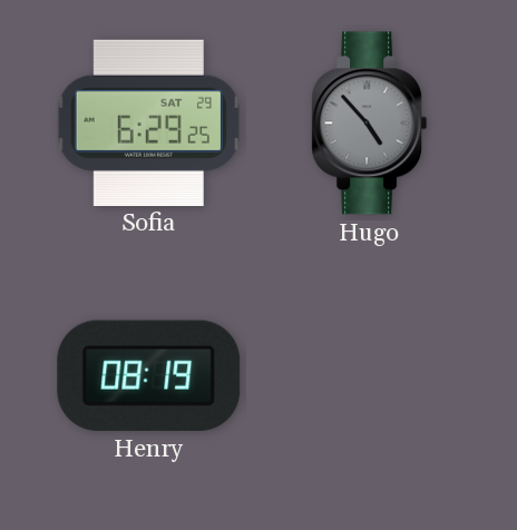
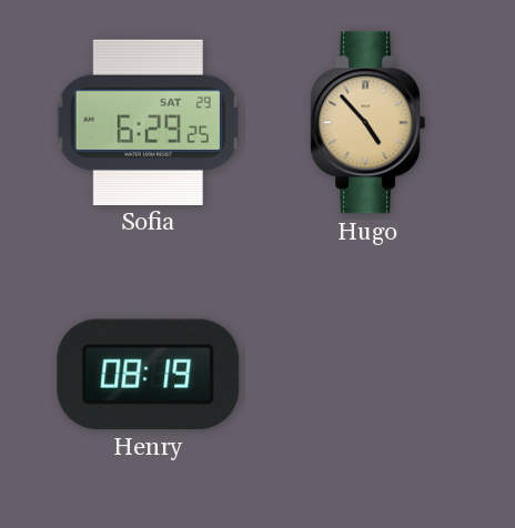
Hugo dial: grey -> champagne (368, 123)
